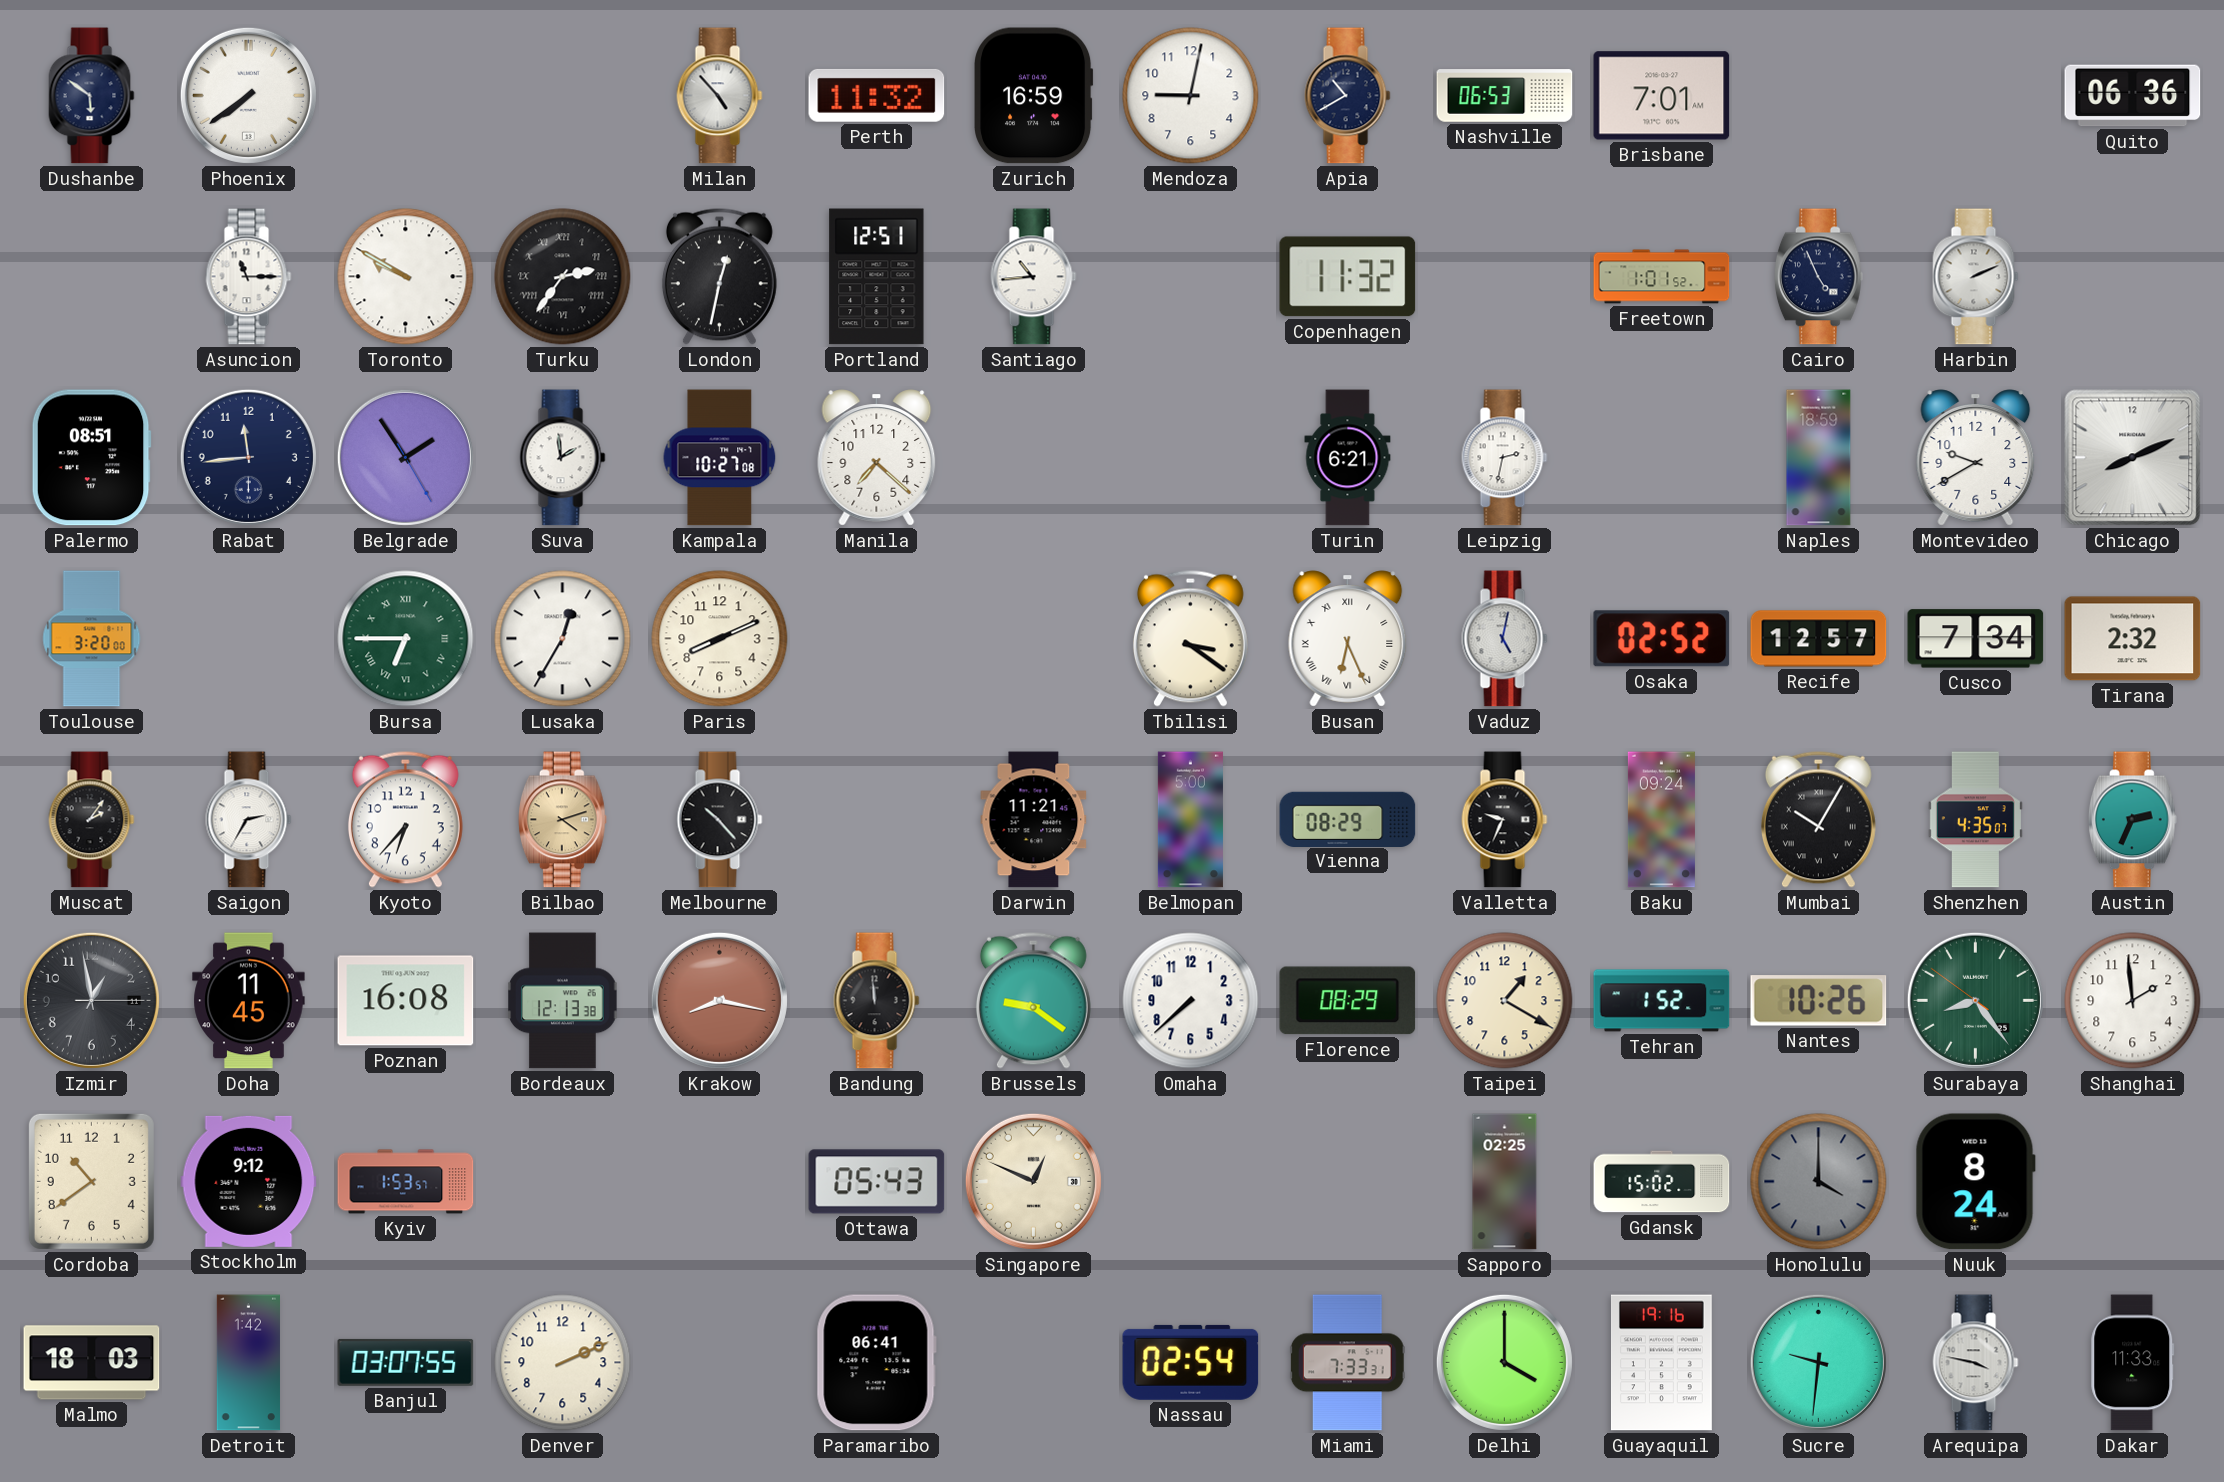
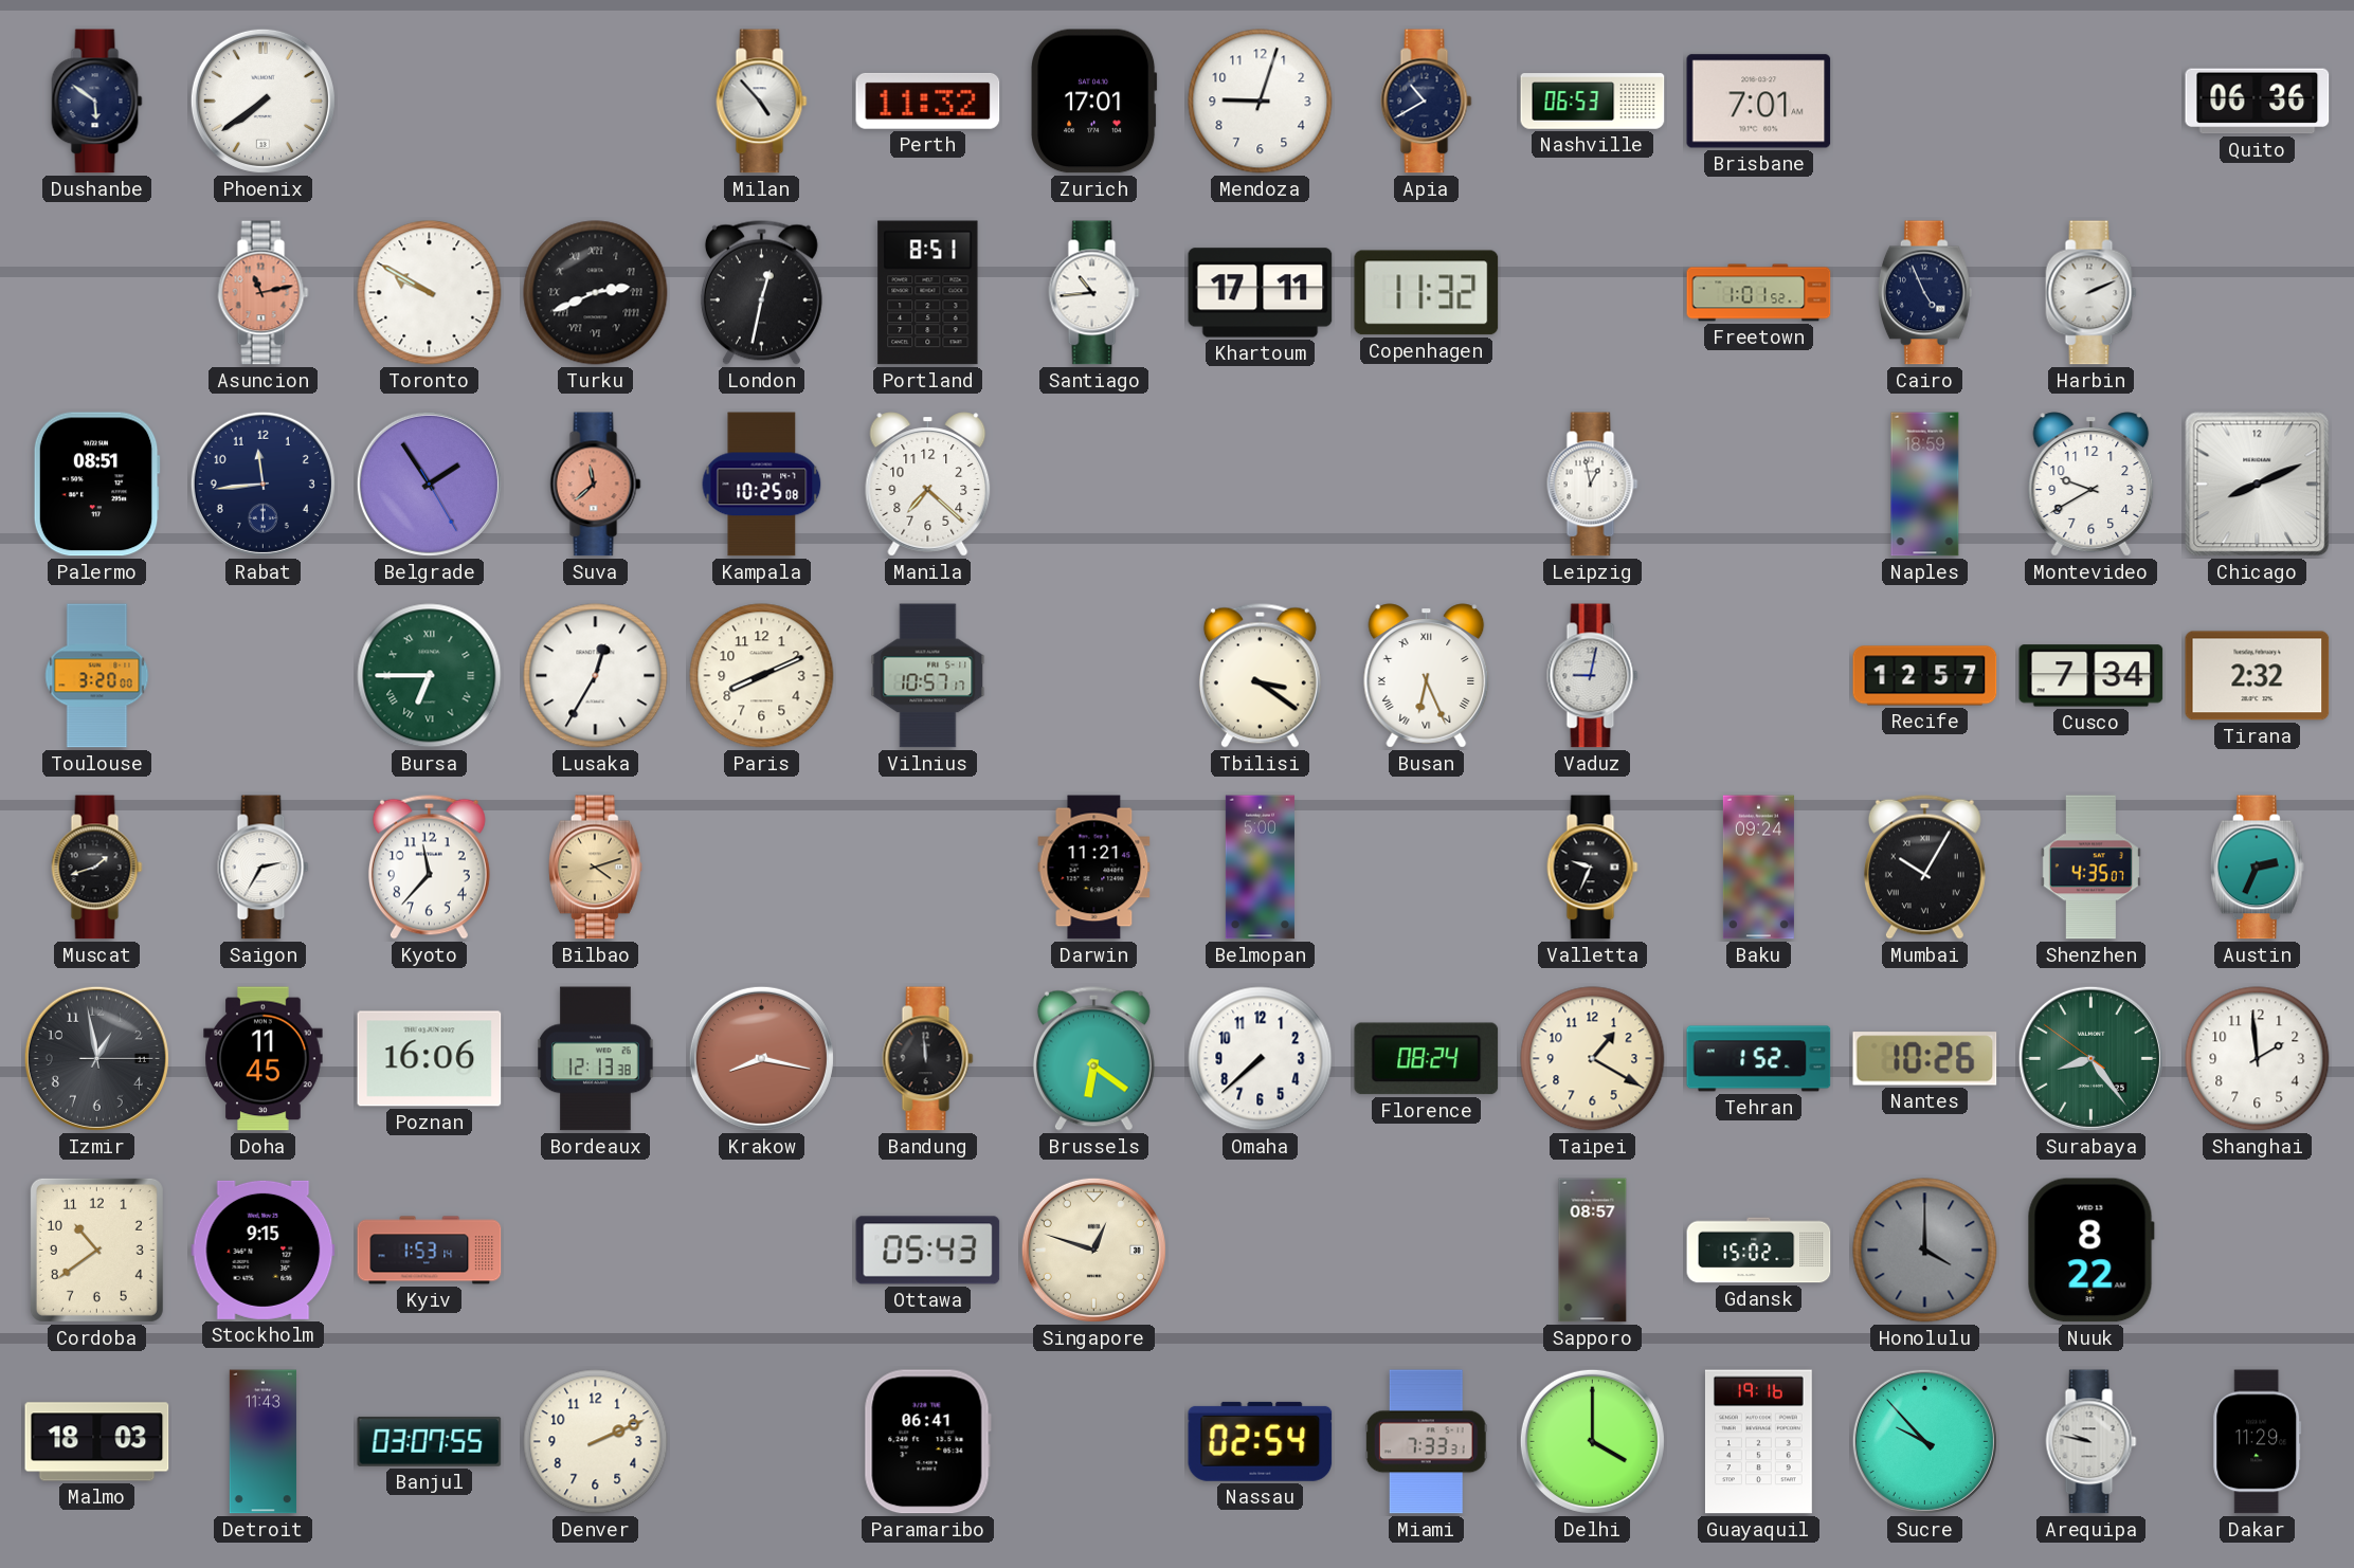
Zurich: 16:59 -> 17:01 (1094, 102)
Mendoza: 9:02 -> 9:03 (1261, 102)
Asuncion: 11:15 -> 11:13 (264, 293)
Asuncion dial: white -> salmon (264, 293)
Turku: 2:36 -> 2:41 (596, 293)
Portland: 12:51 -> 8:51 (928, 293)
Khartoum: none -> 17:11 (1261, 293)
Suva: 1:59 -> 11:38 (596, 485)
Suva dial: white -> salmon (596, 485)
Kampala: 10:27 -> 10:25 (762, 485)
Turin: 6:21 -> none (1348, 458)
Leipzig: 2:32 -> 12:58 (1593, 485)
Vilnius: none -> 10:57 (928, 676)
Vaduz: 5:02 -> 9:02 (1593, 676)
Osaka: 02:52 -> none (1662, 639)
Muscat: 2:06 -> 1:42 (97, 868)
Kyoto: 6:37 -> 11:37 (429, 867)
Melbourne: 10:23 -> none (720, 820)
Vienna: 08:29 -> none (1348, 819)
Poznan: 16:08 -> 16:06 (430, 1059)
Brussels: 9:21 -> 6:21 (1093, 1058)
Florence: 08:29 -> 08:24 (1427, 1059)
Stockholm: 9:12 -> 9:15 (264, 1250)
Kyiv: 1:53:57 -> 1:53:14 (430, 1251)
Singapore: 12:49 -> 12:48 (1093, 1250)
Sapporo: 02:25 -> 08:57 (1593, 1251)
Nuuk: 8:24 -> 8:22 (2090, 1251)
Detroit: 1:42 -> 11:43 (262, 1442)
Sucre: 9:31 -> 9:53 (1924, 1441)
Arequipa: 3:47 -> 9:47 (2092, 1442)
Dakar: 11:33 -> 11:29 (2258, 1442)
